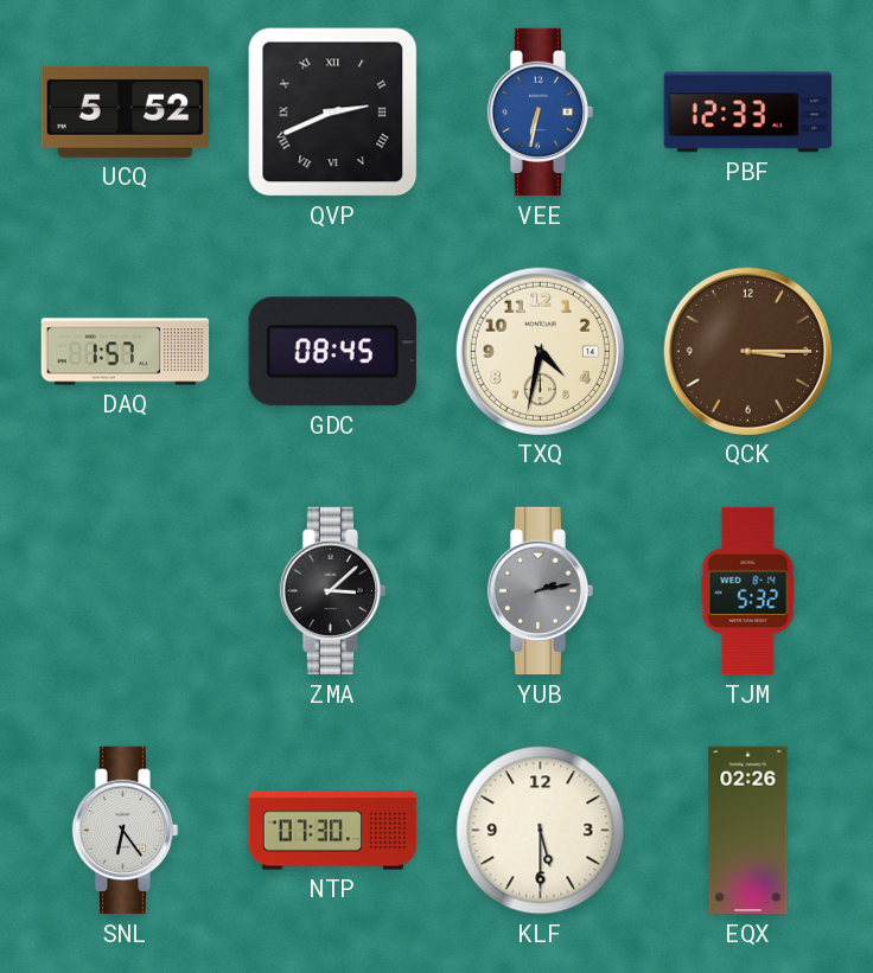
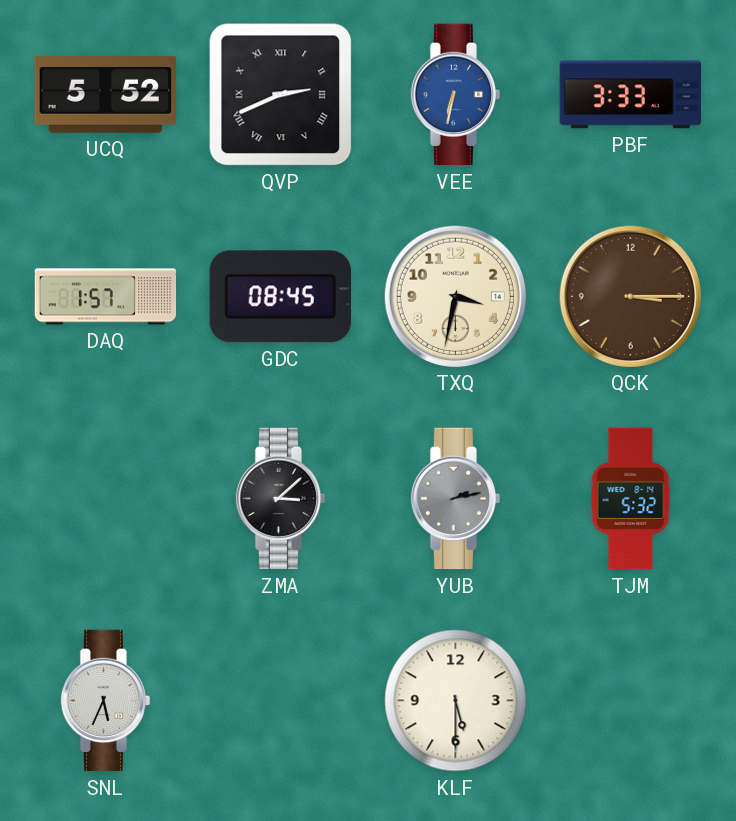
PBF: 12:33 -> 3:33 (630, 95)
TXQ: 4:32 -> 3:32 (455, 296)
SNL: 6:24 -> 5:34 (106, 701)
NTP: 07:30 -> none (333, 831)
EQX: 02:26 -> none (748, 831)
